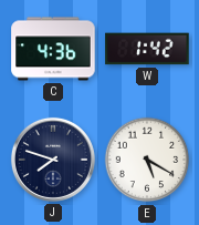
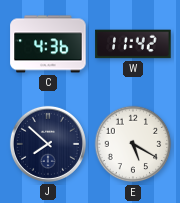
W: 1:42 -> 11:42 (133, 44)
J: 7:48 -> 7:52 (48, 144)
